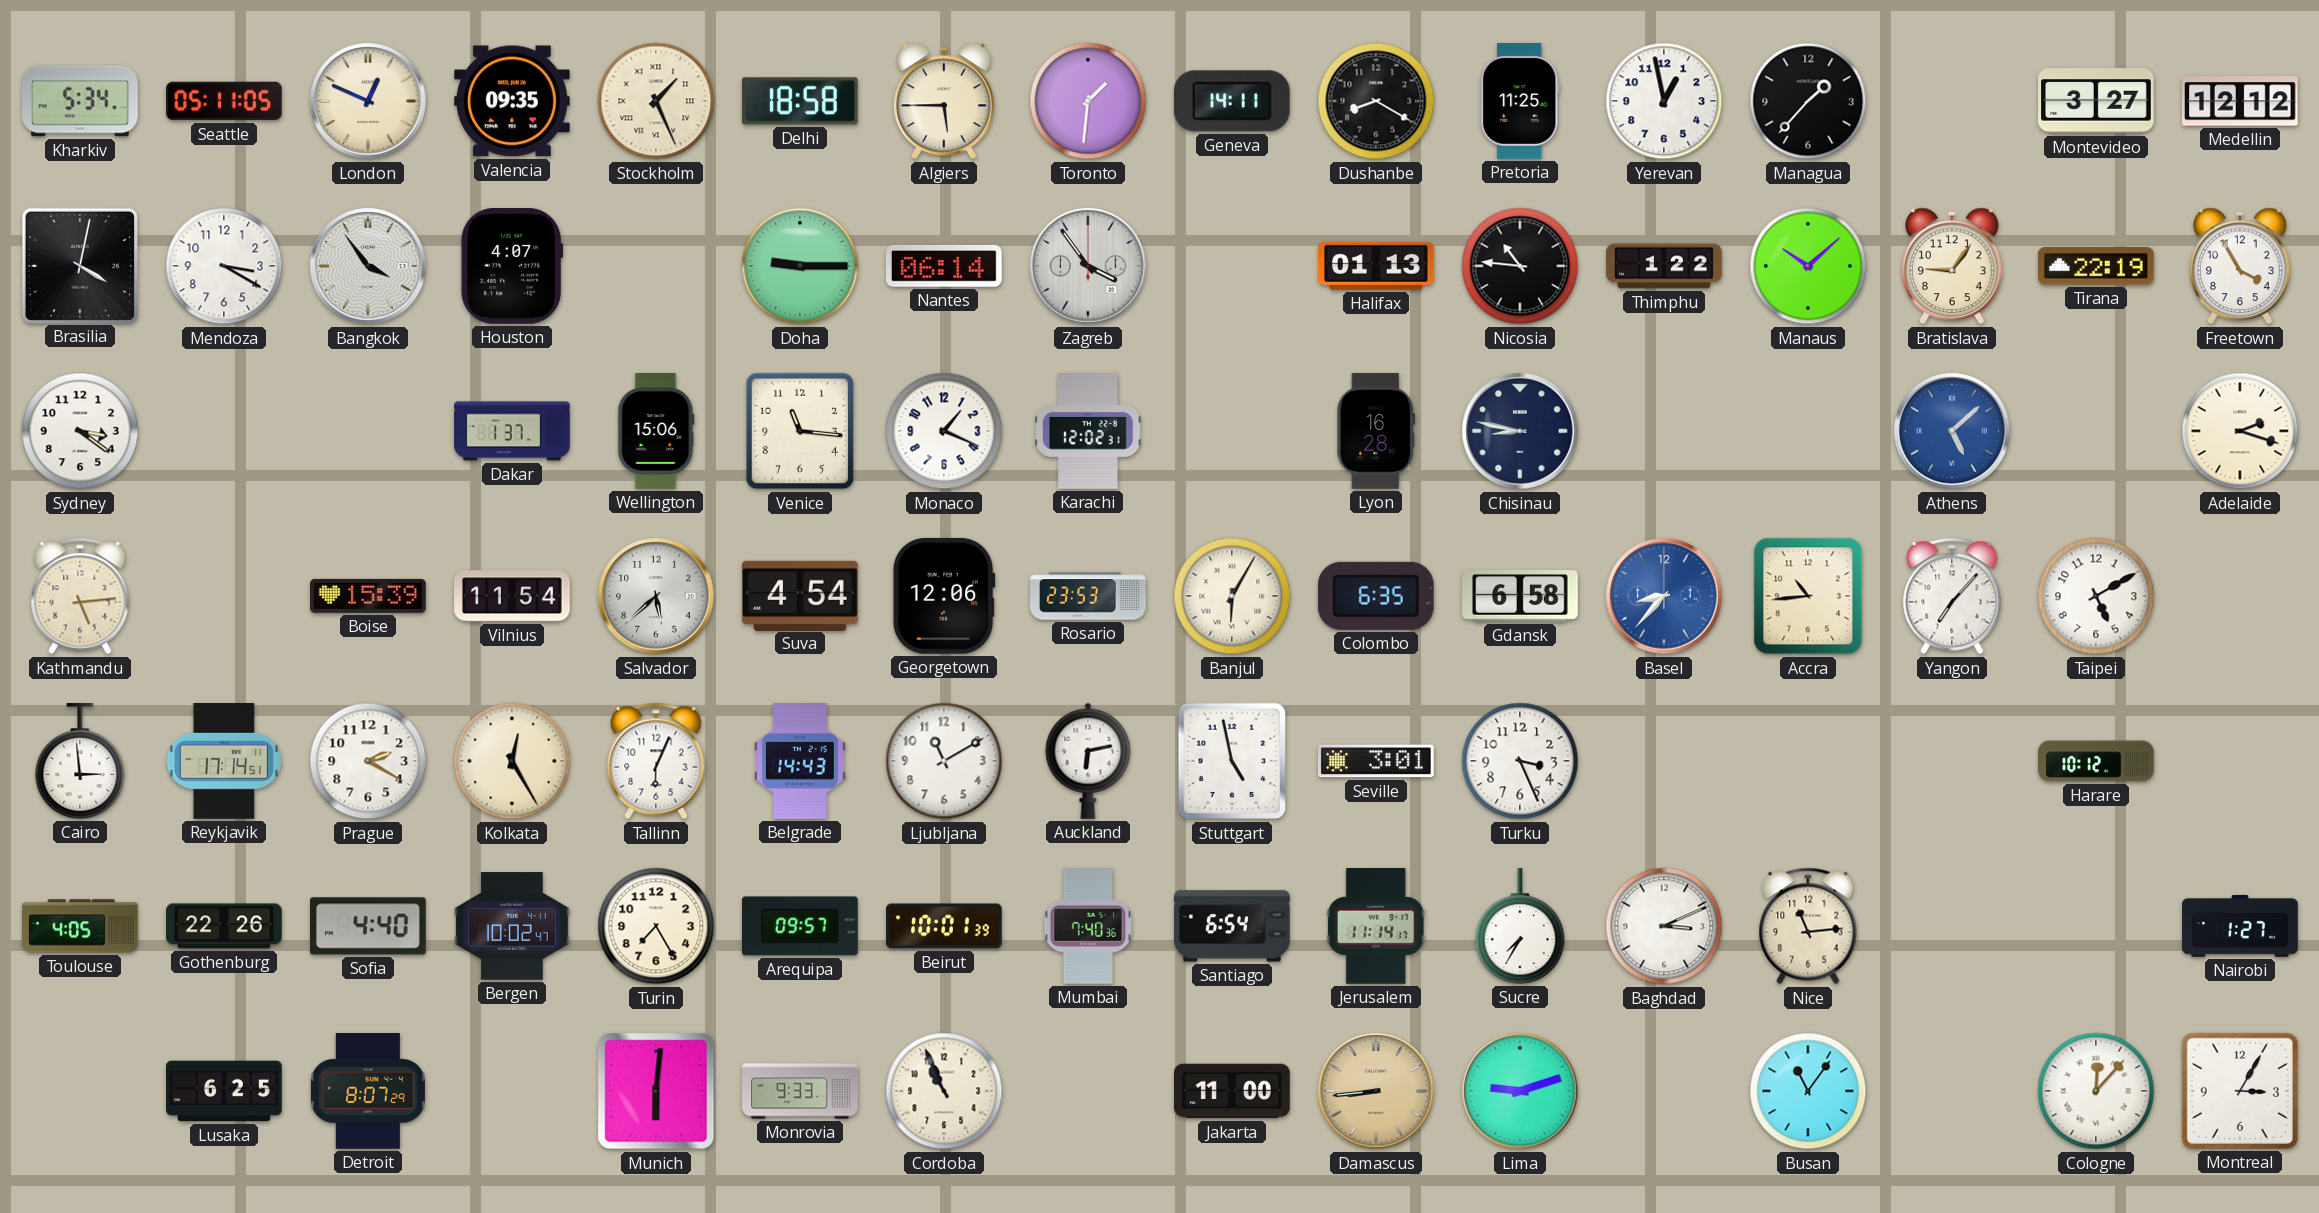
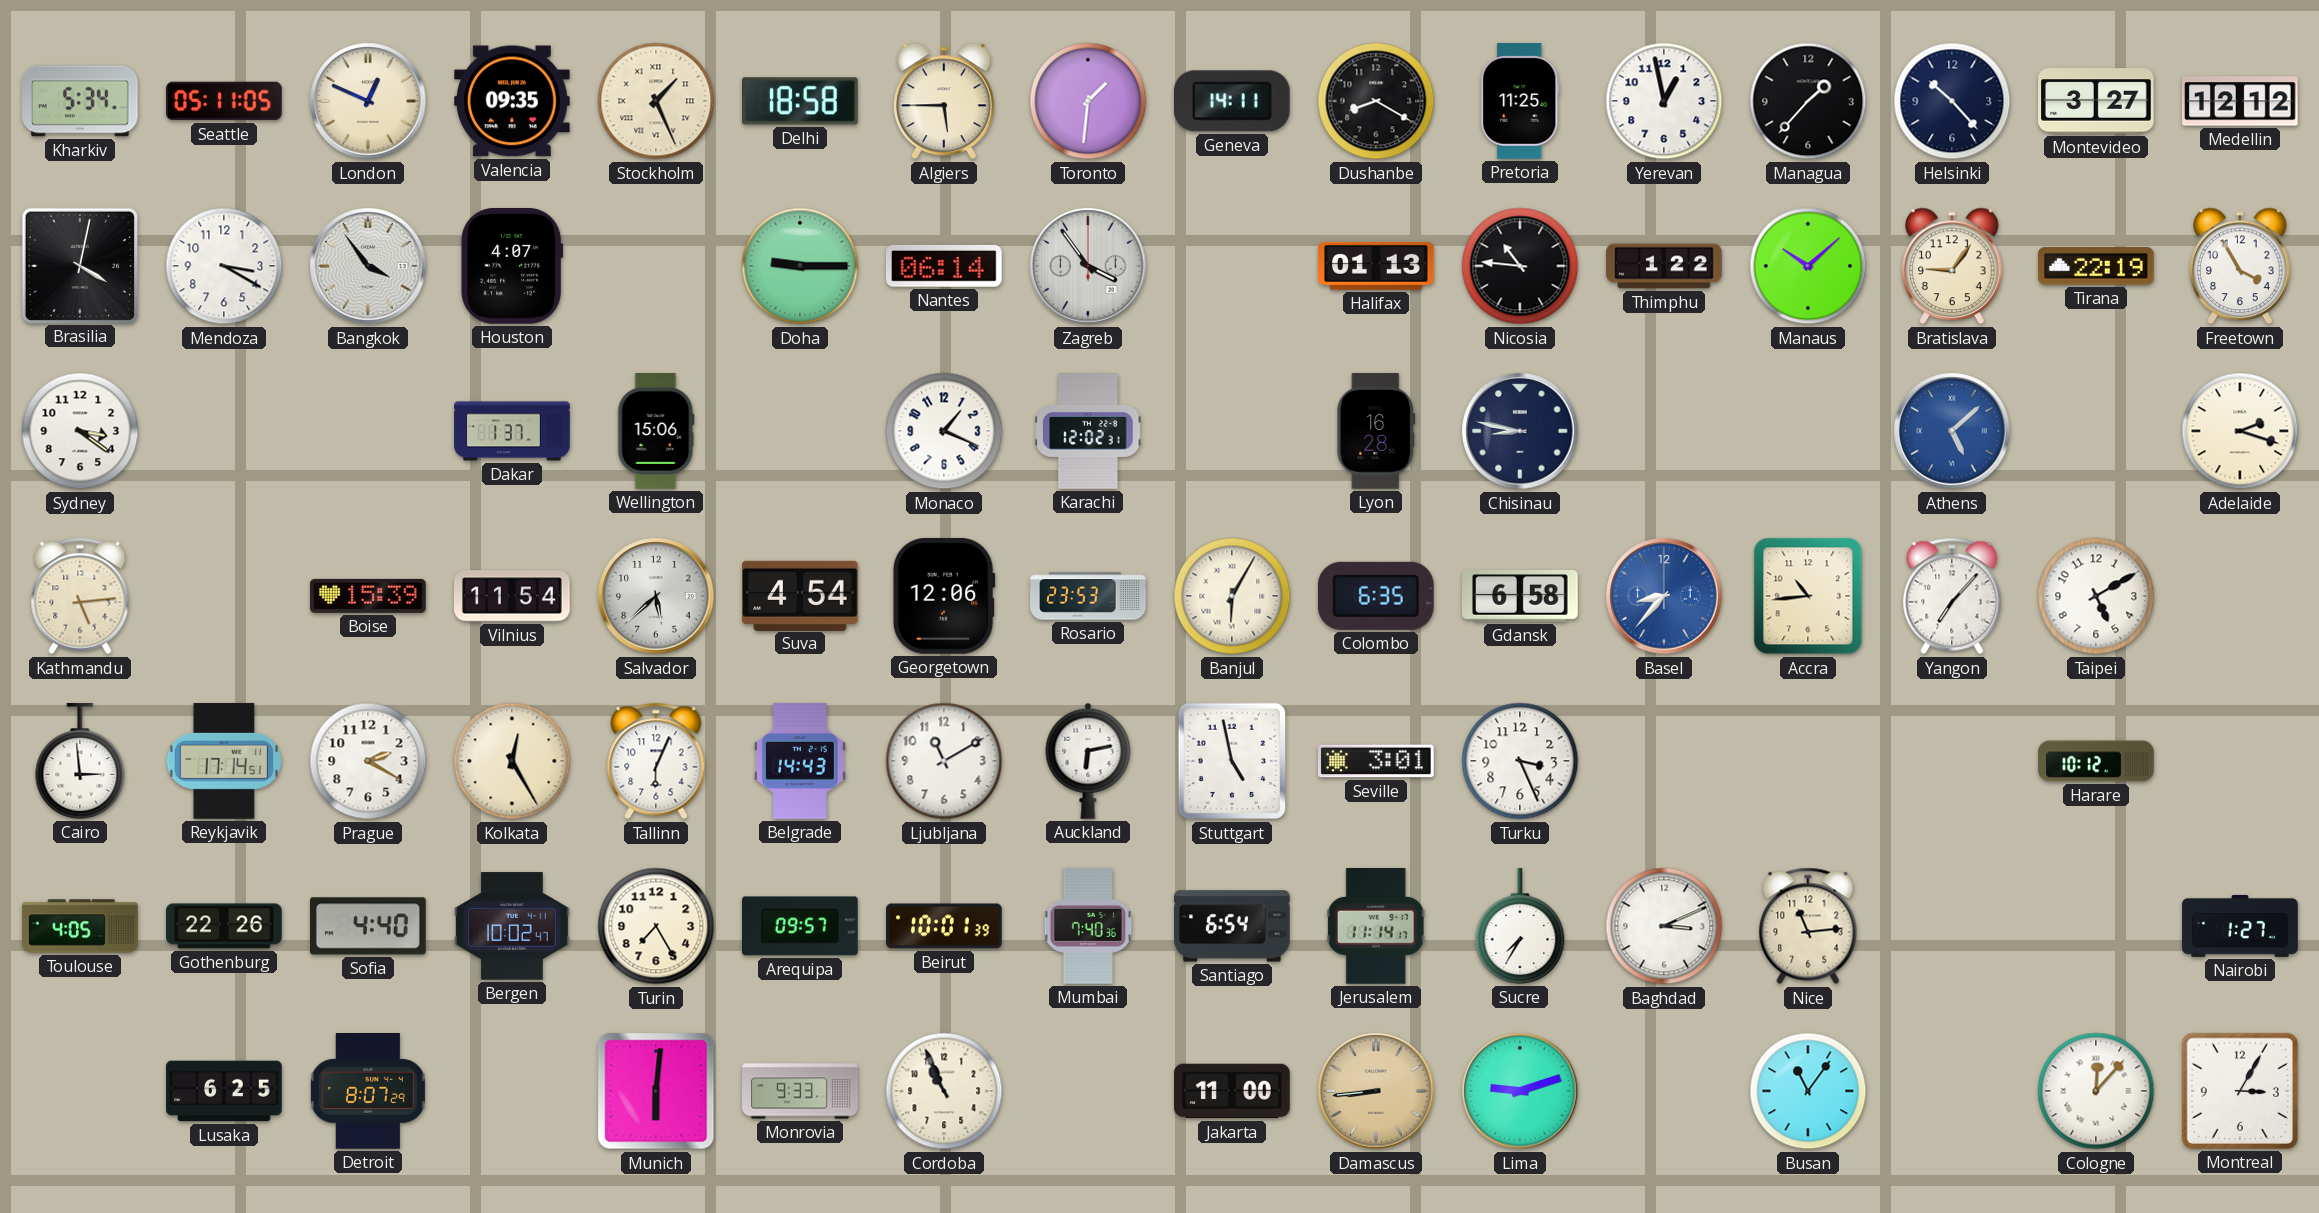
Helsinki: none -> 10:23 (1952, 101)
Venice: 11:16 -> none (800, 431)
